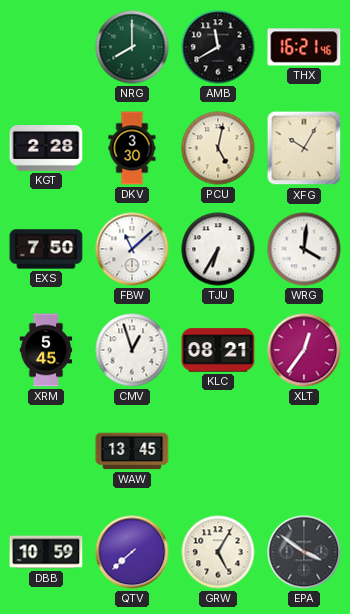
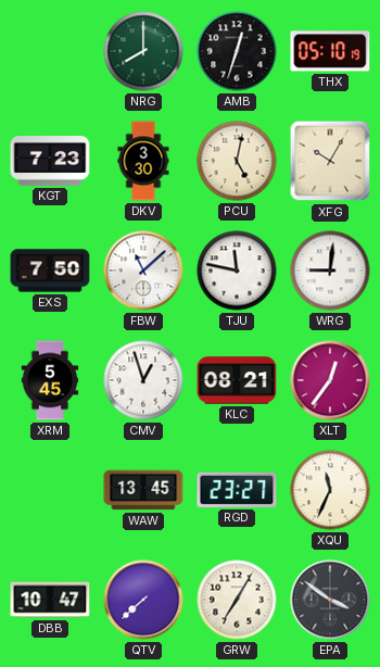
AMB: 11:40 -> 12:33 (237, 51)
THX: 16:21 -> 05:10 (330, 51)
KGT: 2:28 -> 7:23 (50, 162)
TJU: 6:35 -> 11:47 (237, 270)
WRG: 4:01 -> 9:01 (330, 270)
RGD: none -> 23:27 (237, 490)
XQU: none -> 11:34 (330, 490)
DBB: 10:59 -> 10:47 (50, 600)
GRW: 5:05 -> 7:05 (237, 600)
